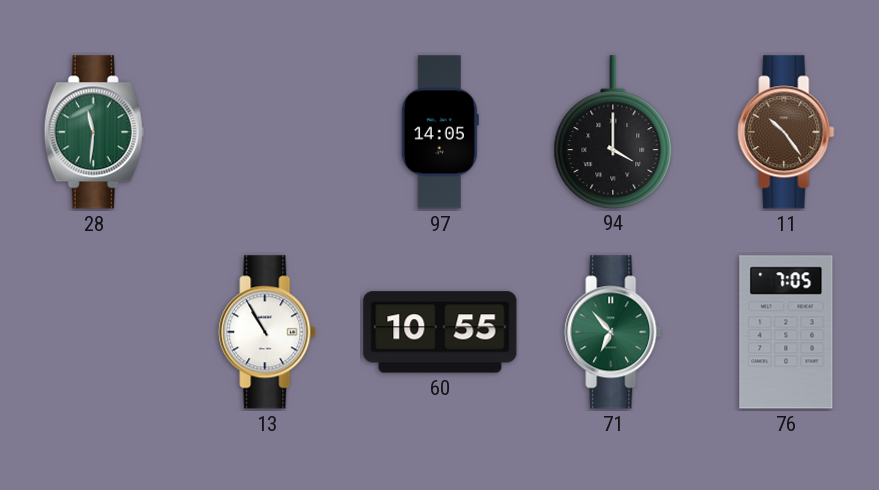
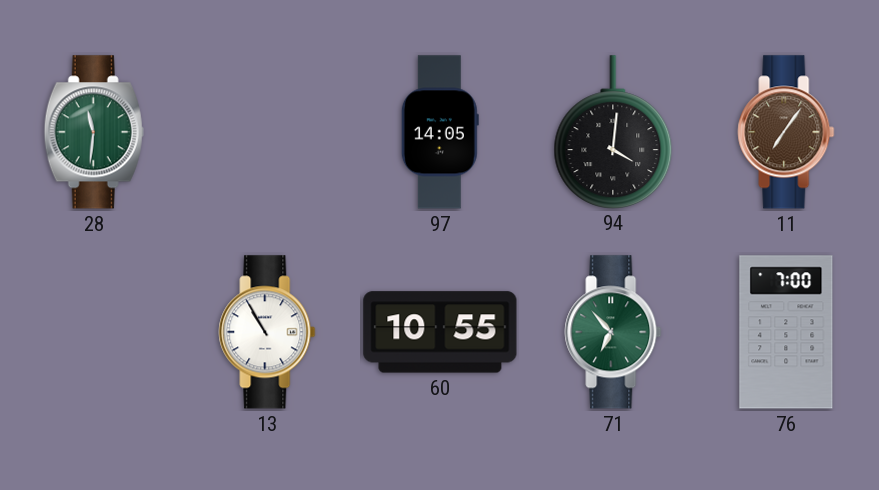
94: 4:00 -> 4:01 (613, 132)
11: 10:24 -> 7:06 (786, 132)
76: 7:05 -> 7:00 (786, 332)
